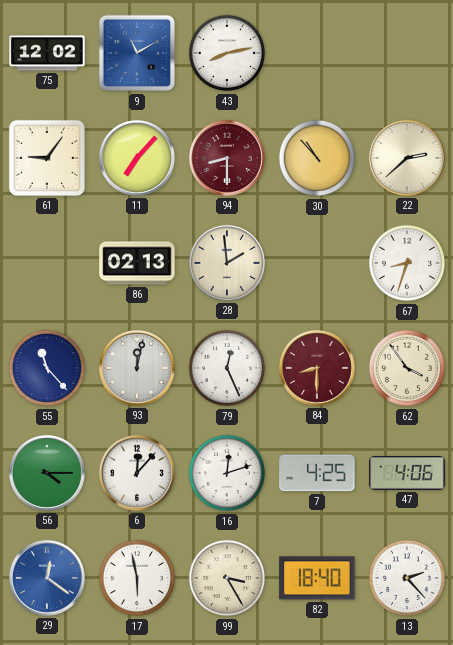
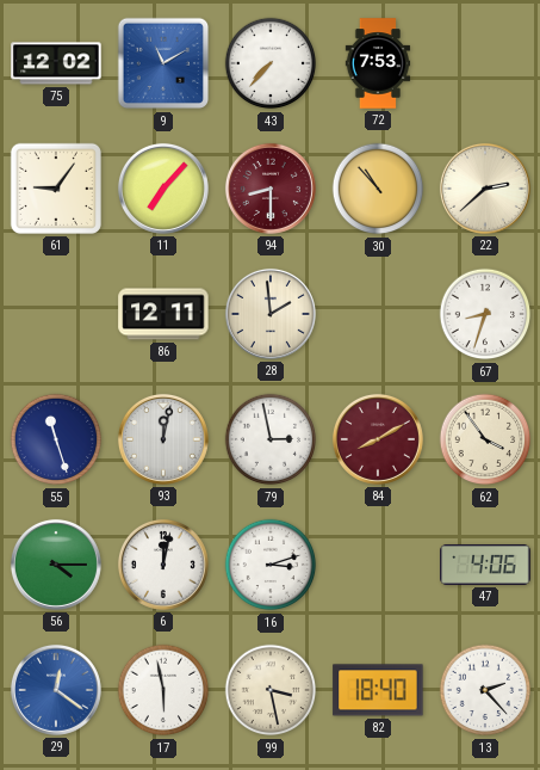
43: 8:13 -> 7:37 (271, 63)
72: none -> 7:53 (378, 63)
86: 02:13 -> 12:11 (163, 314)
55: 11:23 -> 11:27 (56, 439)
79: 12:26 -> 2:58 (271, 439)
84: 8:30 -> 8:10 (378, 439)
6: 12:07 -> 12:02 (163, 565)
16: 12:12 -> 3:12 (271, 565)
7: 4:25 -> none (317, 473)
99: 3:25 -> 3:28 (271, 690)
